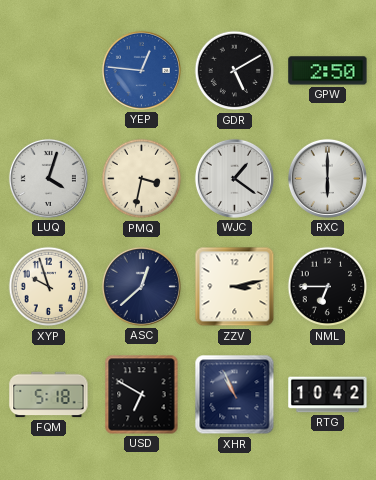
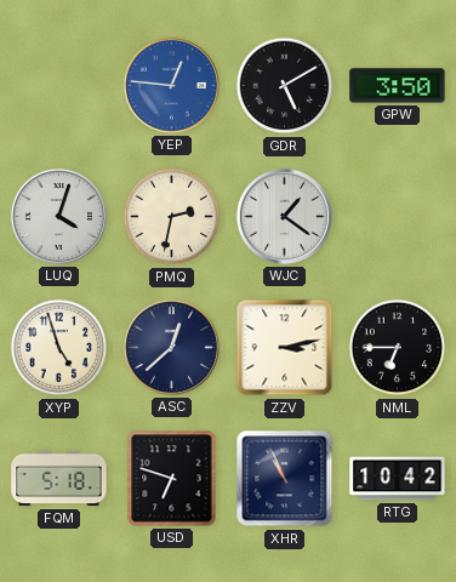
GPW: 2:50 -> 3:50 (398, 86)
PMQ: 3:32 -> 2:32 (172, 217)
RXC: 6:00 -> none (327, 178)
XYP: 9:57 -> 4:57 (59, 348)
USD: 6:50 -> 6:48 (172, 479)
